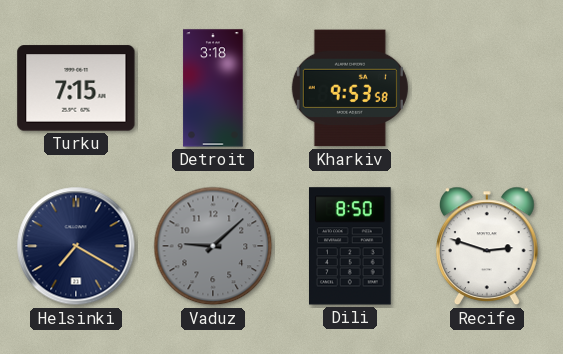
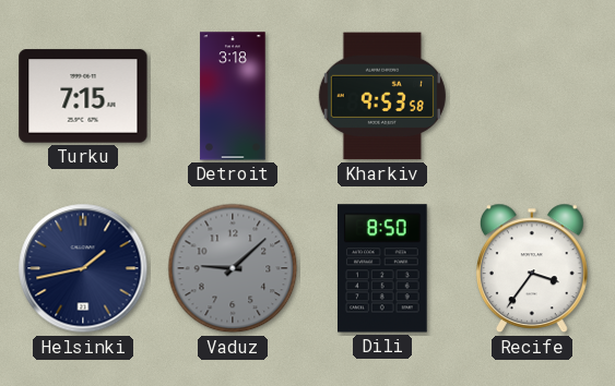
Helsinki: 7:20 -> 1:43 (83, 268)
Recife: 2:48 -> 3:36 (532, 268)
